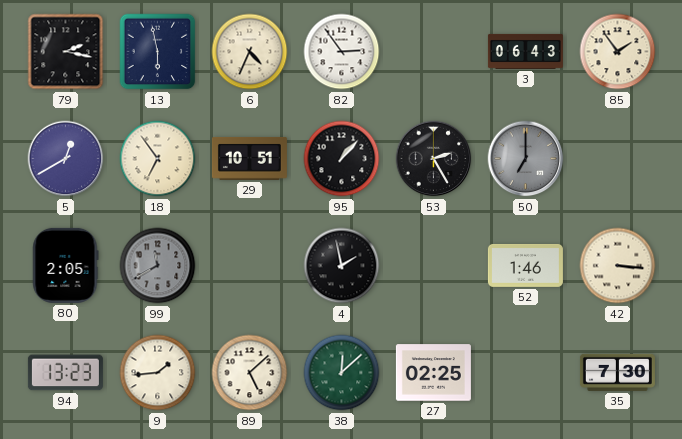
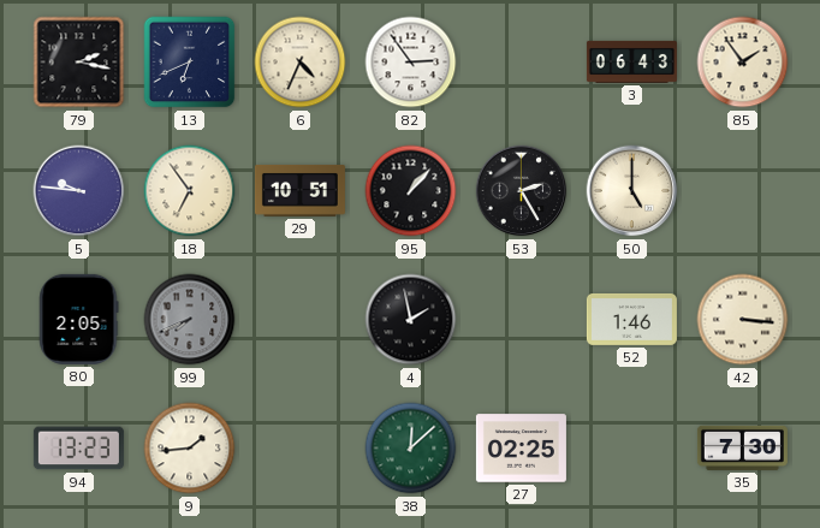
13: 5:58 -> 6:41 (190, 63)
5: 12:40 -> 9:46 (79, 191)
50: 7:00 -> 5:00 (632, 191)
50 dial: grey -> cream (632, 191)
99: 11:40 -> 7:41 (190, 320)
89: 5:08 -> none (250, 373)
